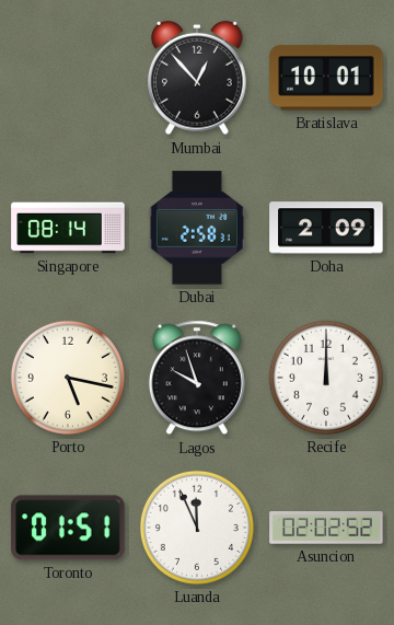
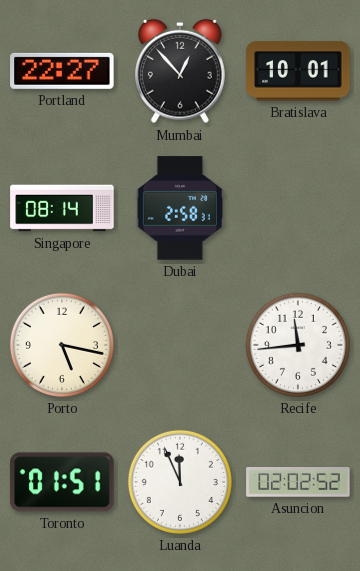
Portland: none -> 22:27 (62, 71)
Doha: 2:09 -> none (326, 228)
Lagos: 9:57 -> none (197, 378)
Recife: 12:00 -> 11:44 (298, 345)
